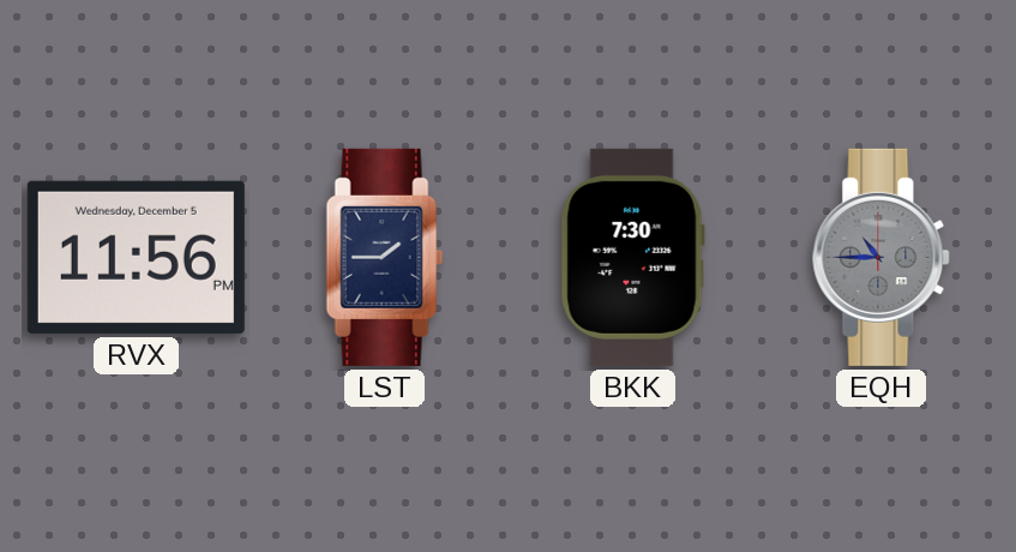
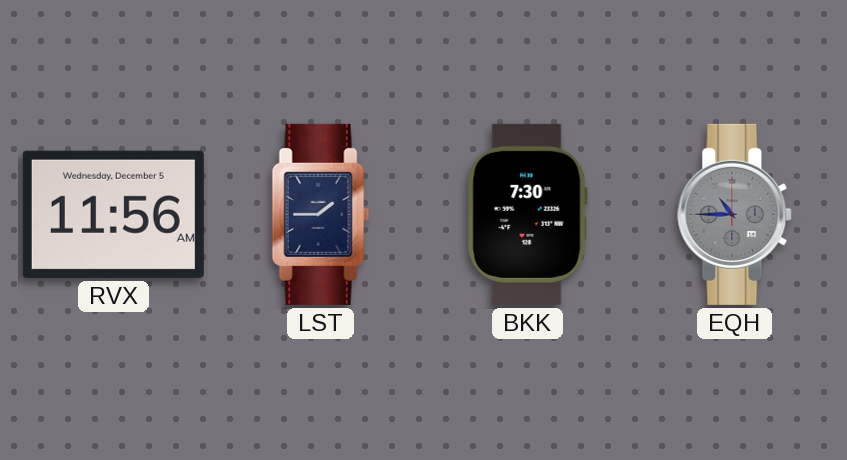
RVX: 11:56 PM -> 11:56 AM (113, 214)
